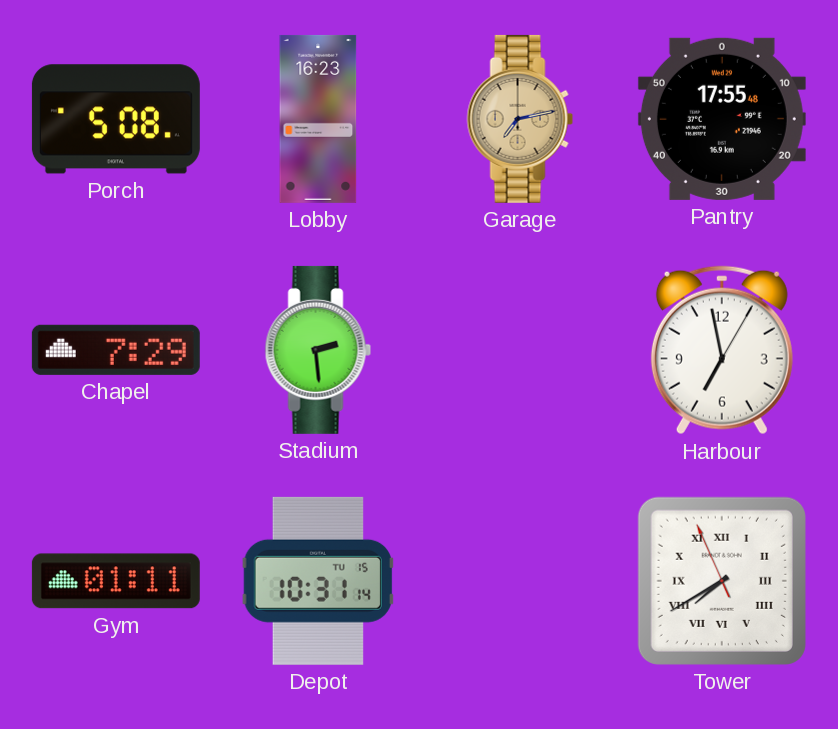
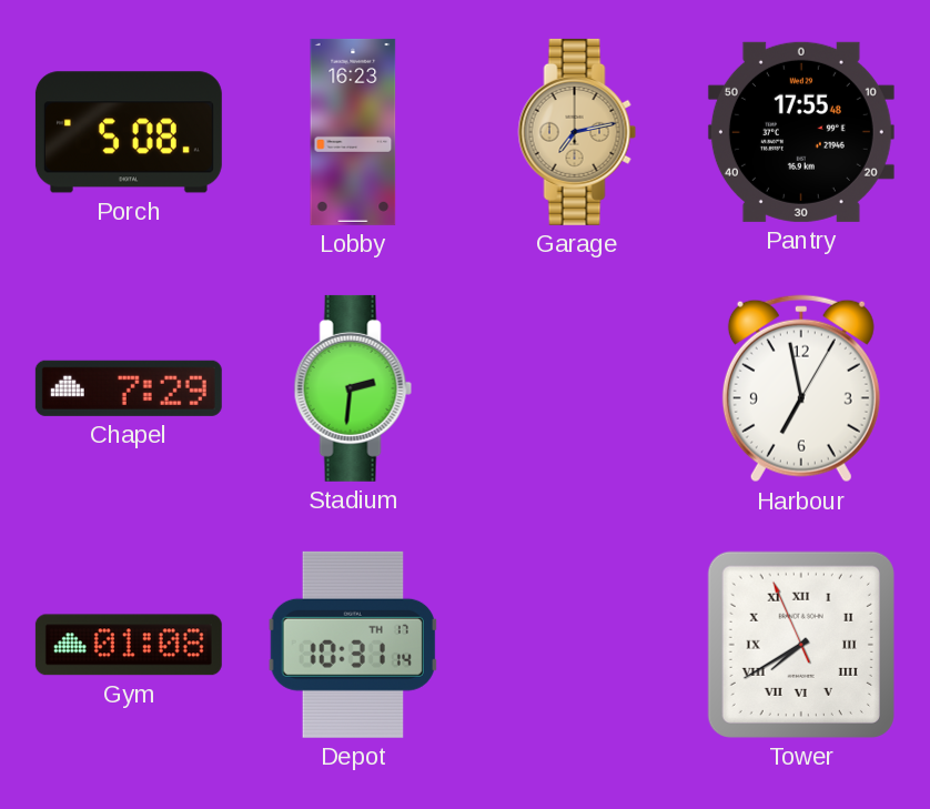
Stadium: 2:29 -> 2:31 (353, 388)
Gym: 01:11 -> 01:08 (129, 645)
Depot date: TU 15 -> TH 17 (353, 645)
